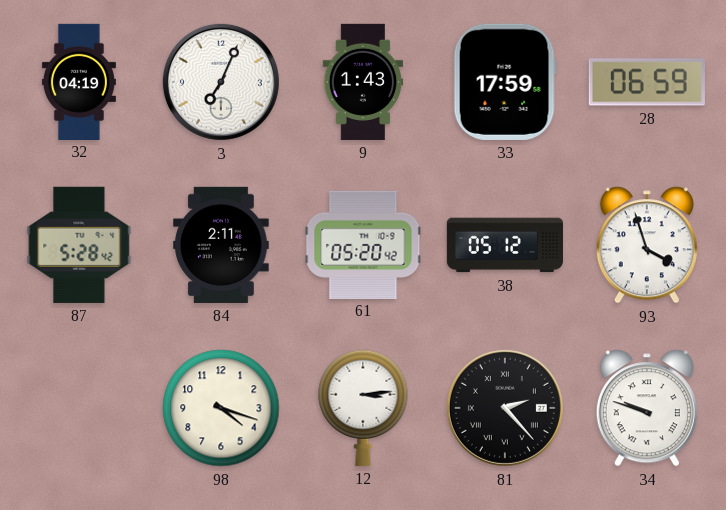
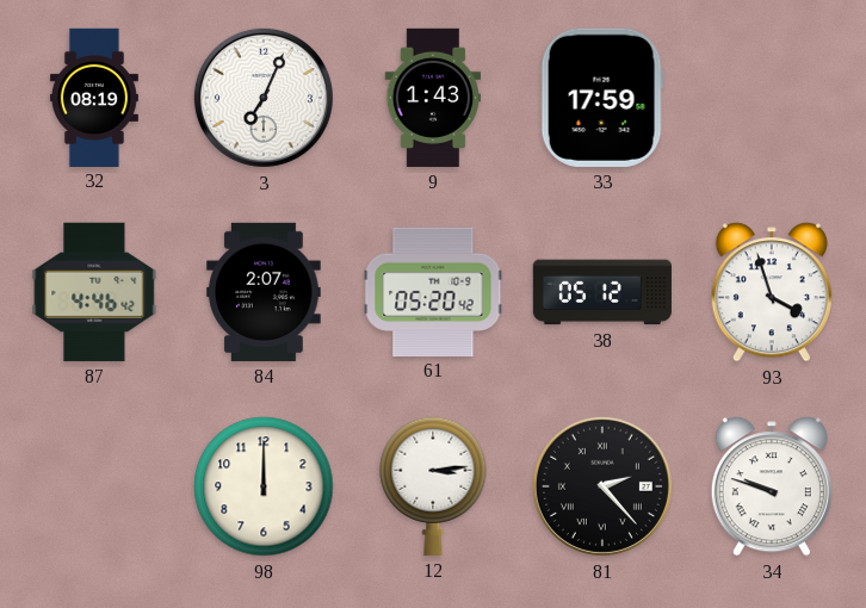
32: 04:19 -> 08:19 (94, 97)
28: 06:59 -> none (647, 82)
87: 5:28 -> 4:46 (94, 292)
84: 2:11 -> 2:07 (264, 292)
98: 4:18 -> 12:00 (264, 486)
